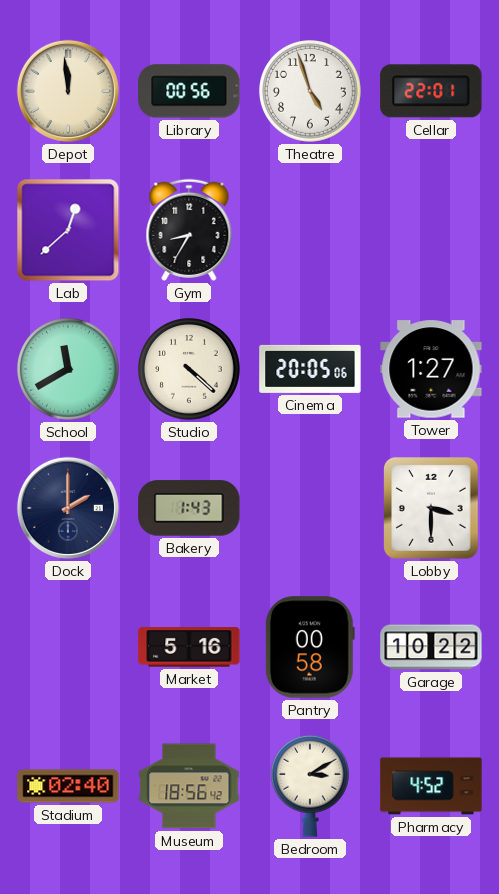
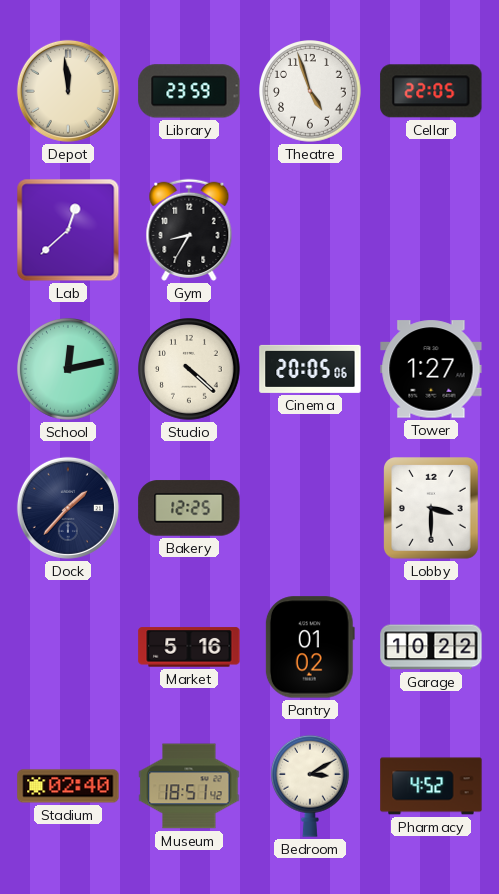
Library: 00:56 -> 23:59 (189, 91)
Cellar: 22:01 -> 22:05 (431, 91)
School: 11:40 -> 12:13 (69, 370)
Dock: 2:00 -> 1:37 (68, 508)
Bakery: 1:43 -> 12:25 (189, 508)
Pantry: 00:58 -> 01:02 (310, 647)
Museum: 18:56 -> 18:51 (189, 786)
